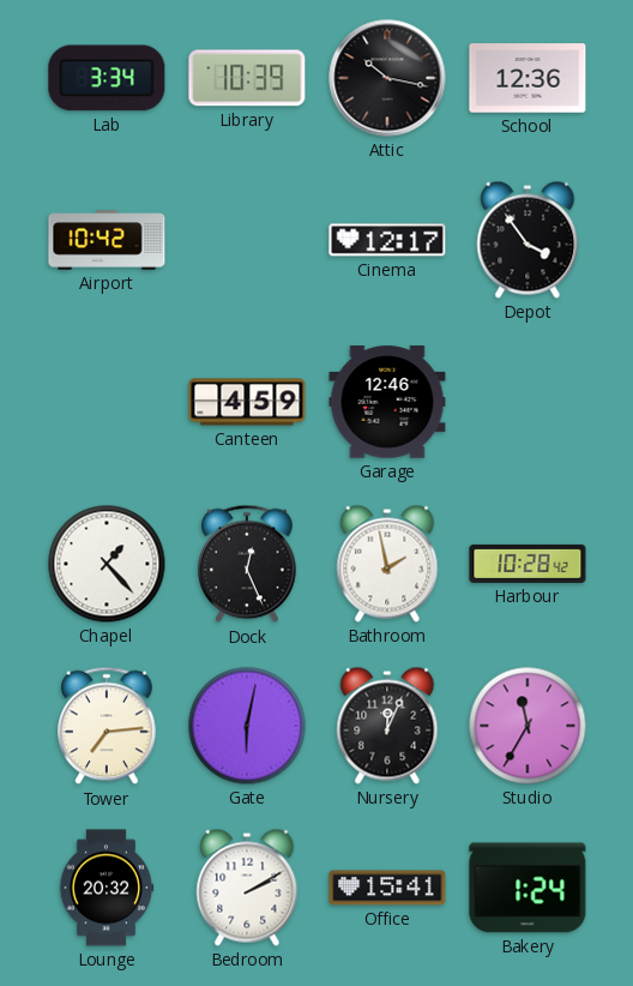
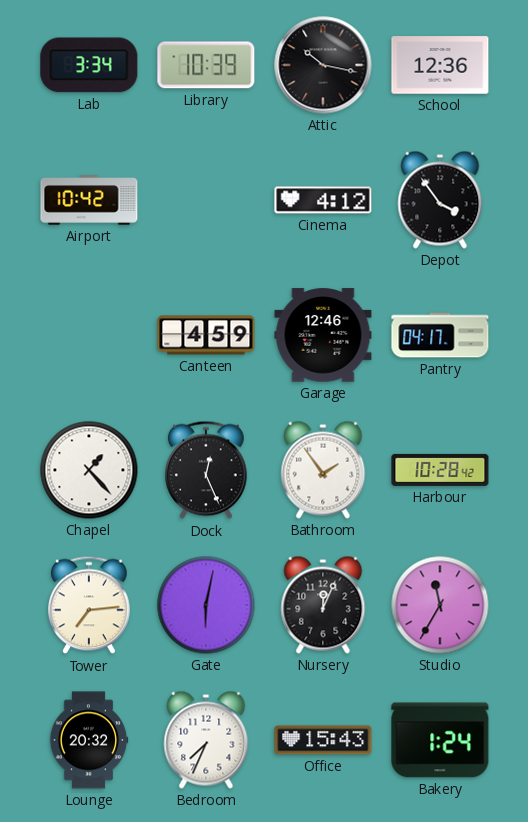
Cinema: 12:17 -> 4:12 (323, 200)
Pantry: none -> 04:17 (440, 335)
Bathroom: 1:58 -> 1:54 (323, 470)
Bedroom: 2:10 -> 7:34 (206, 740)
Office: 15:41 -> 15:43 (323, 740)
